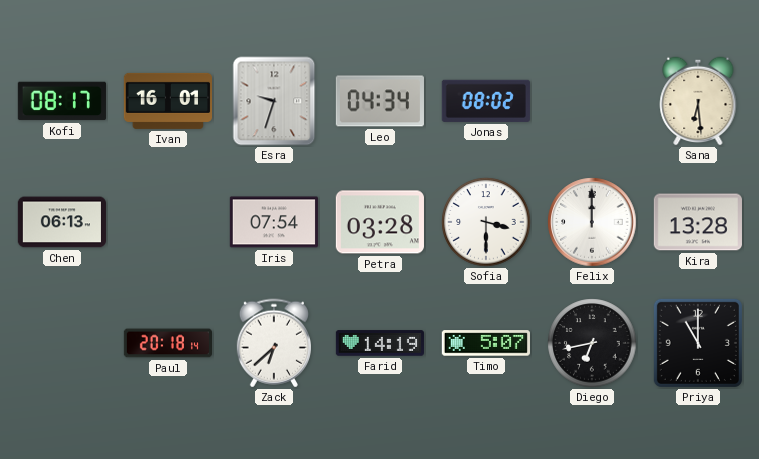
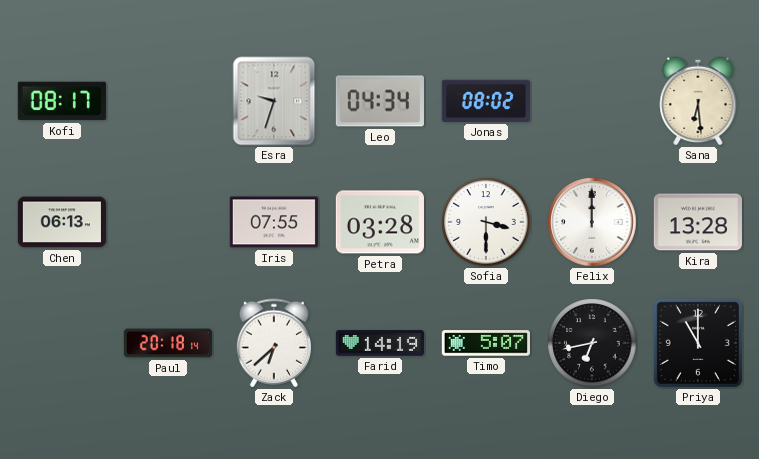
Ivan: 16:01 -> none (167, 101)
Iris: 07:54 -> 07:55 (274, 222)
